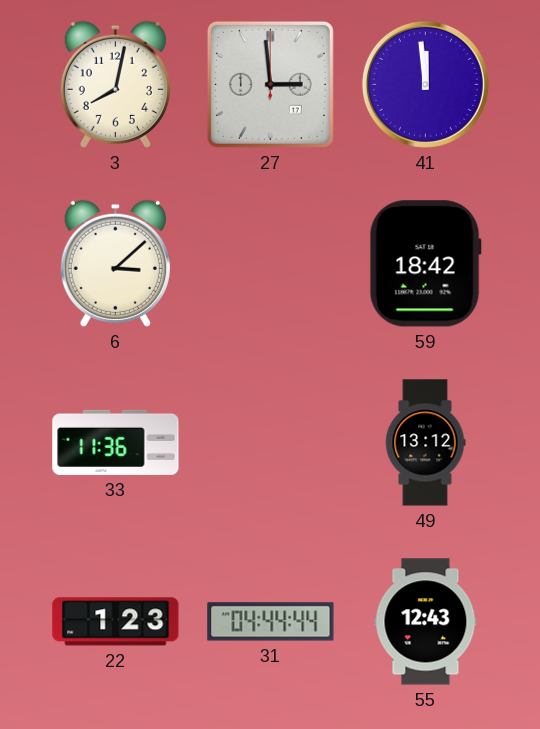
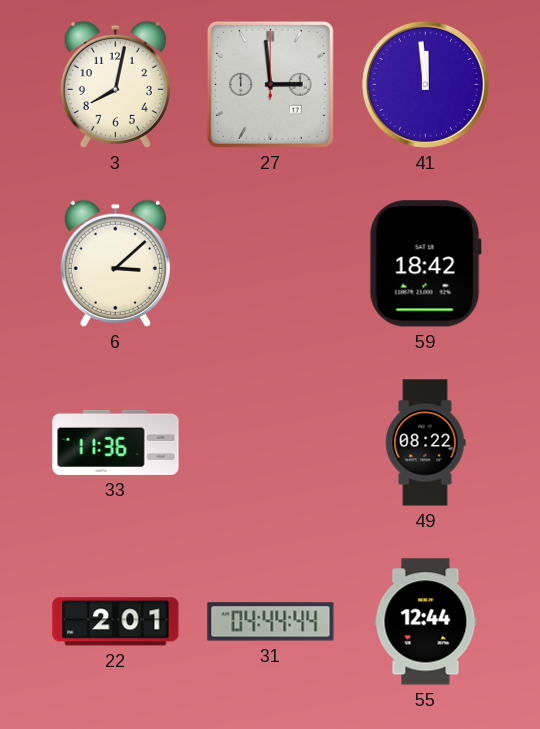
49: 13:12 -> 08:22 (425, 443)
22: 1:23 -> 2:01 (116, 622)
55: 12:43 -> 12:44 (426, 622)
